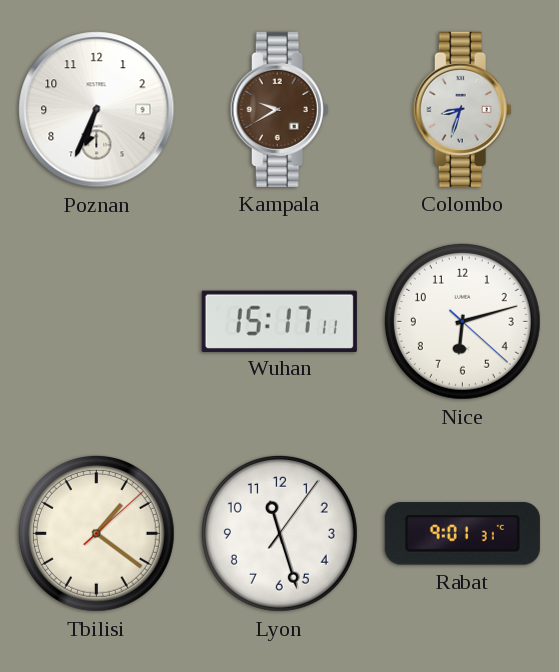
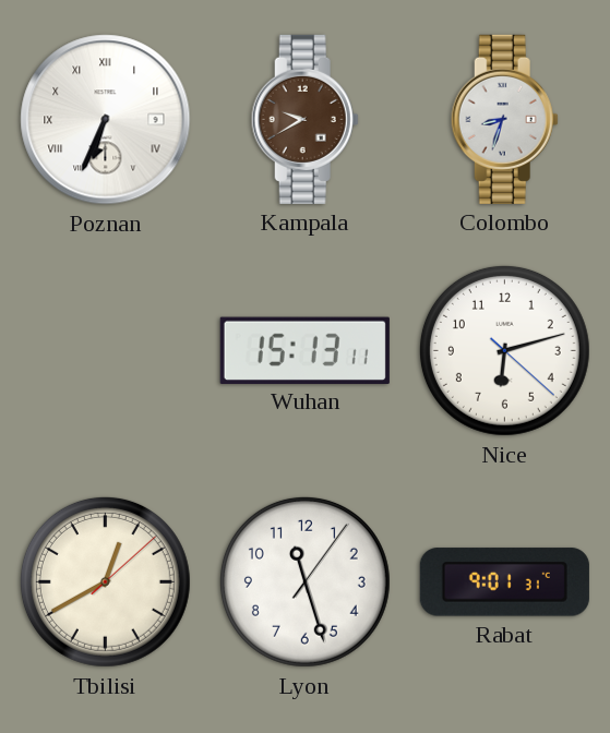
Poznan numerals: Arabic -> Roman (106, 120)
Wuhan: 15:17 -> 15:13 (304, 350)
Tbilisi: 1:21 -> 12:40 (105, 581)
